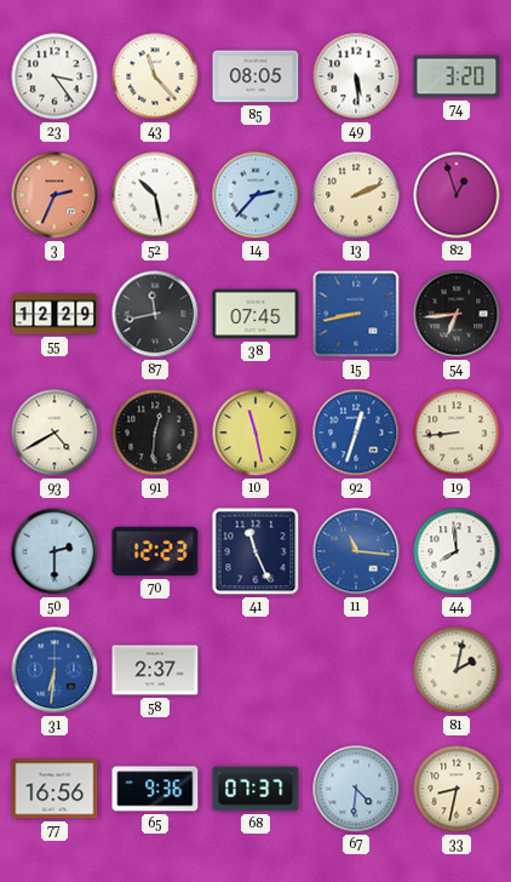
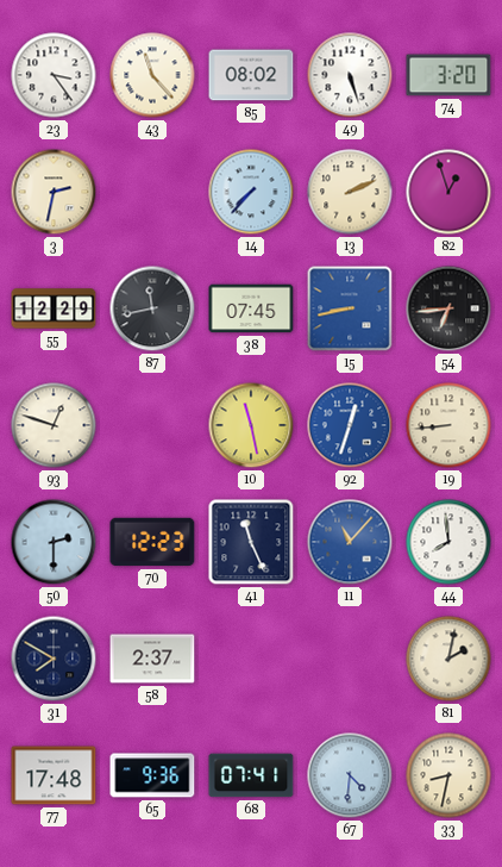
85: 08:05 -> 08:02 (251, 75)
49: 5:29 -> 5:27 (350, 75)
3: 2:34 -> 2:32 (54, 192)
3 dial: salmon -> cream (54, 192)
52: 10:28 -> none (155, 195)
14: 2:37 -> 7:37 (251, 192)
93: 4:40 -> 12:48 (54, 425)
91: 12:31 -> none (155, 433)
11: 11:16 -> 11:07 (350, 542)
31: 6:31 -> 7:50 (54, 659)
31 dial: blue -> navy (54, 659)
77: 16:56 -> 17:48 (54, 775)
68: 07:37 -> 07:41 (251, 775)
